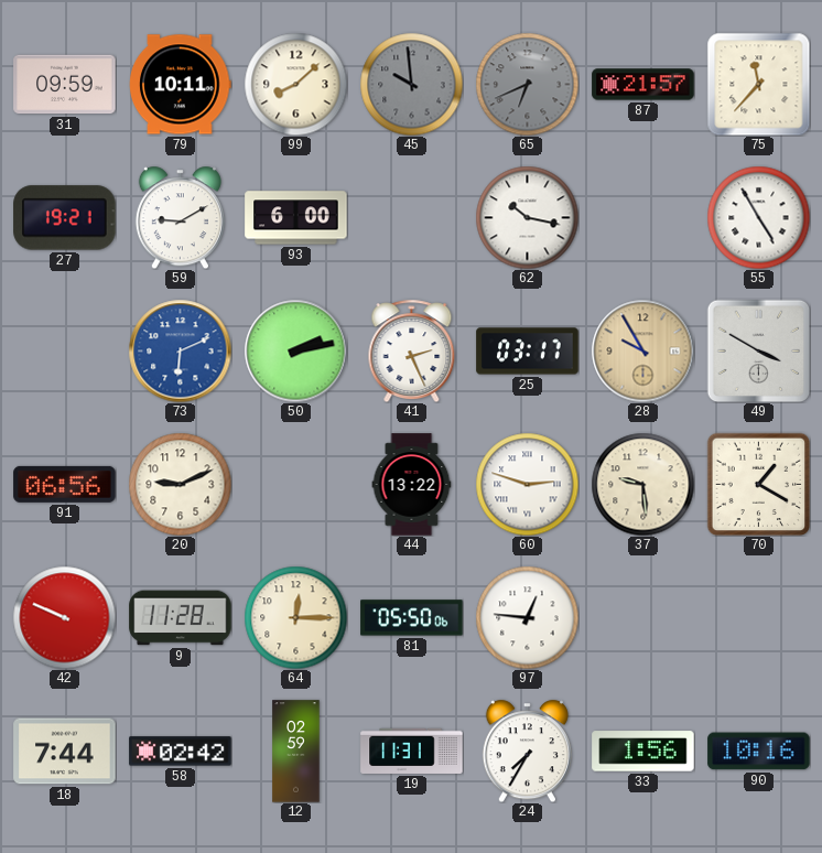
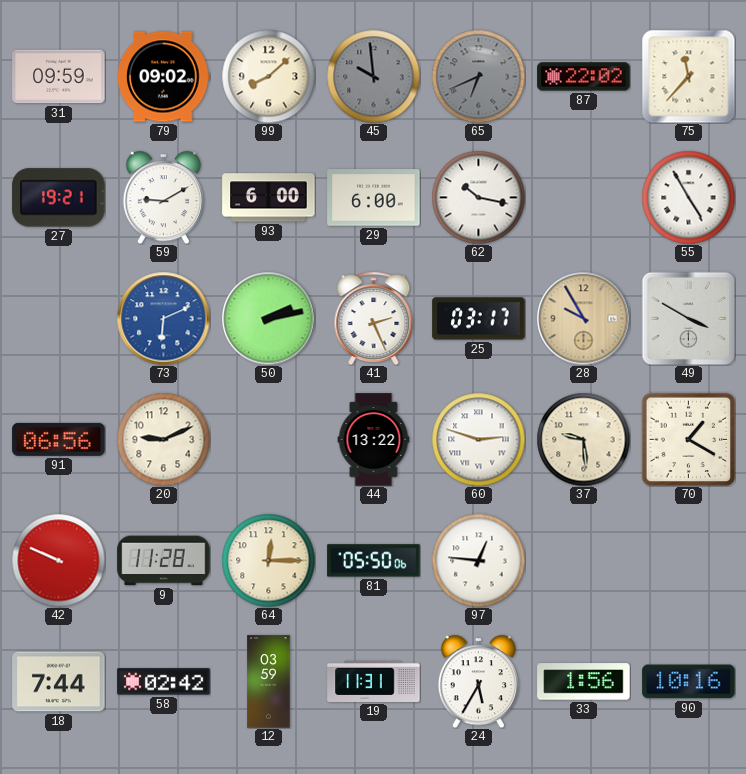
79: 10:11 -> 09:02 (164, 77)
87: 21:57 -> 22:02 (584, 77)
29: none -> 6:00 (374, 198)
12: 02:59 -> 03:59 (269, 682)
24: 7:35 -> 5:35 (478, 681)
